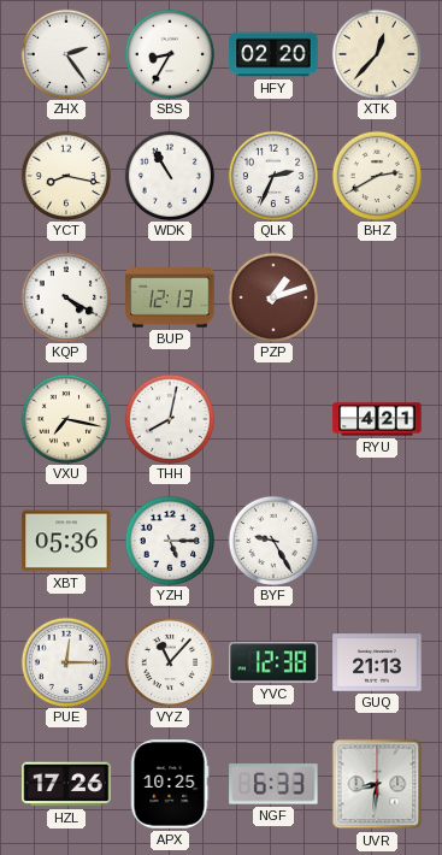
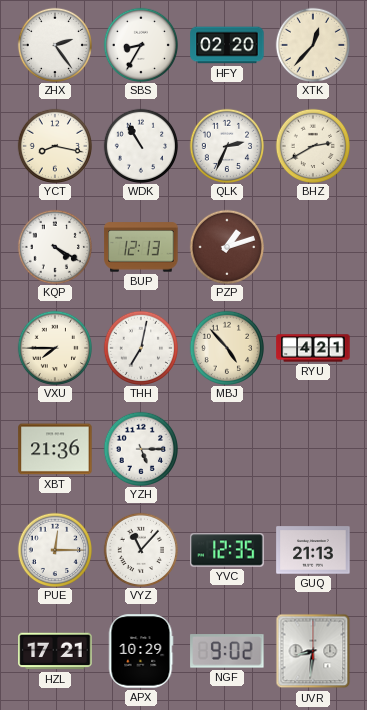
VXU: 7:17 -> 7:45 (54, 347)
THH: 8:02 -> 7:02 (140, 347)
MBJ: none -> 4:53 (226, 347)
XBT: 05:36 -> 21:36 (55, 449)
BYF: 9:25 -> none (272, 539)
YVC: 12:38 -> 12:35 (227, 550)
HZL: 17:26 -> 17:21 (55, 651)
APX: 10:25 -> 10:29 (141, 651)
NGF: 6:33 -> 9:02 (227, 651)
